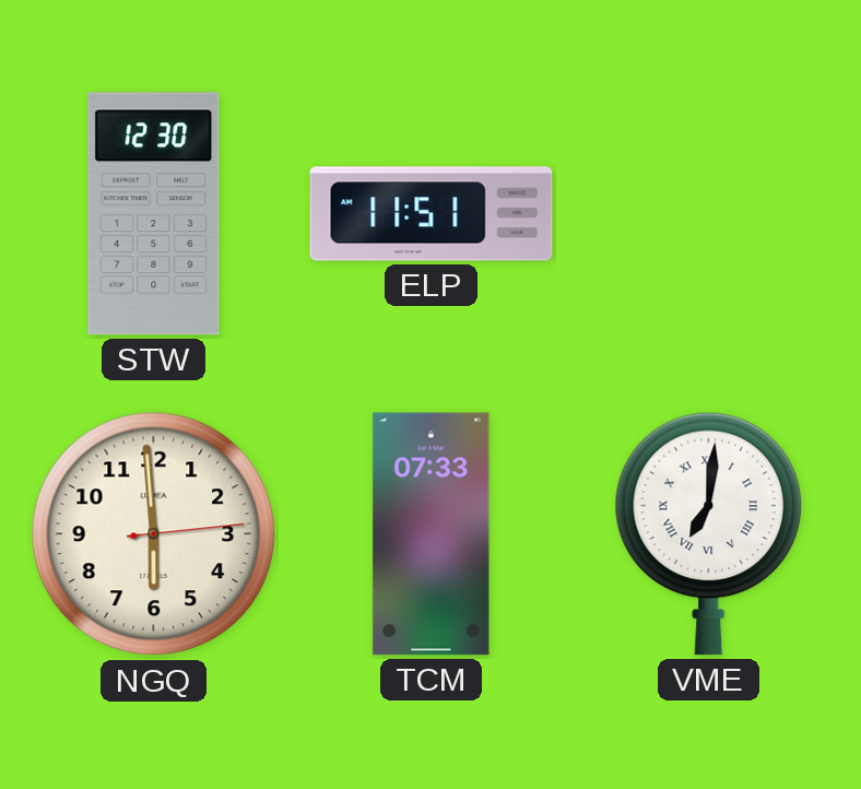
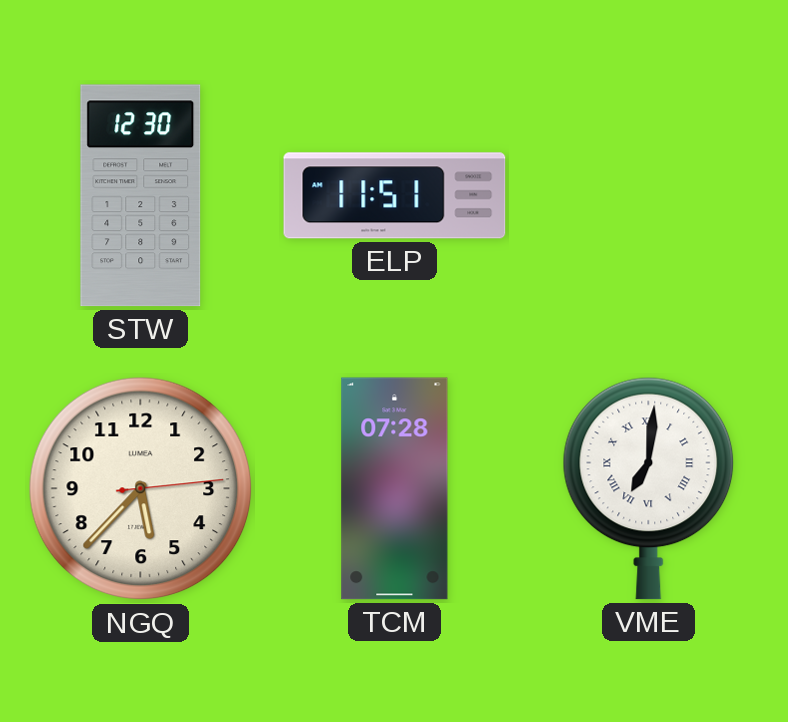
NGQ: 5:59 -> 5:37 (141, 489)
TCM: 07:33 -> 07:28 (395, 489)
